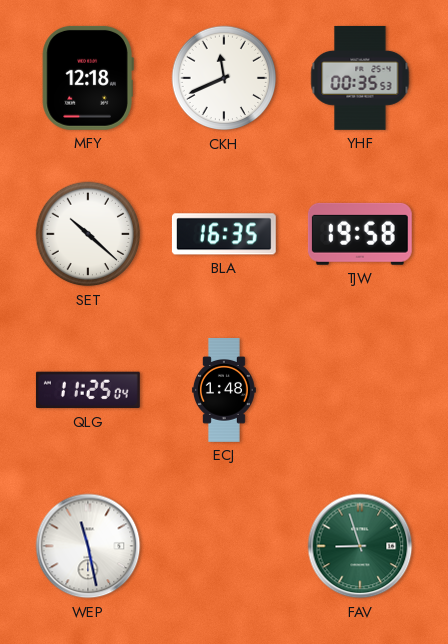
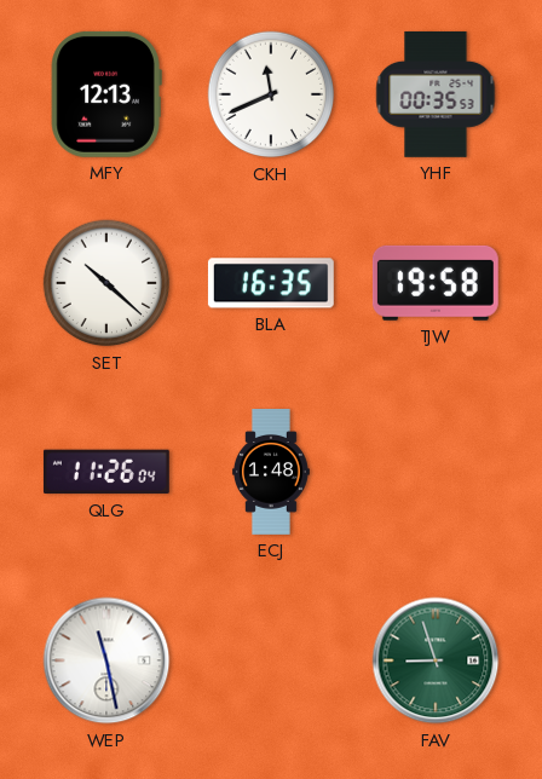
MFY: 12:18 -> 12:13 (106, 94)
QLG: 11:25 -> 11:26 (106, 472)
